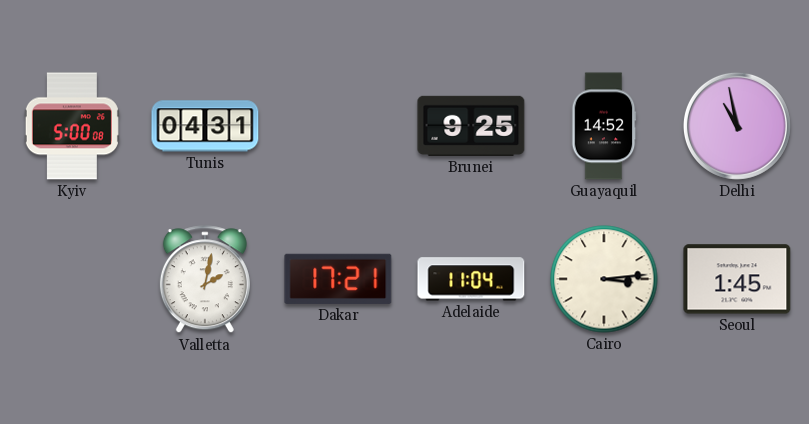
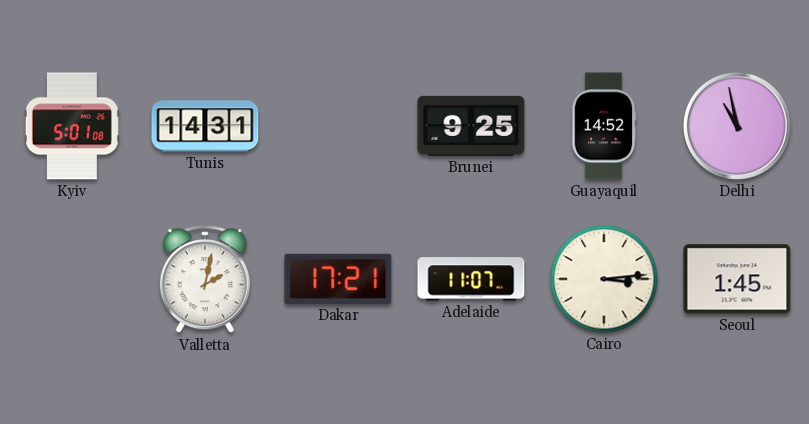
Kyiv: 5:00 -> 5:01 (72, 126)
Tunis: 04:31 -> 14:31 (205, 126)
Adelaide: 11:04 -> 11:07 (471, 279)
